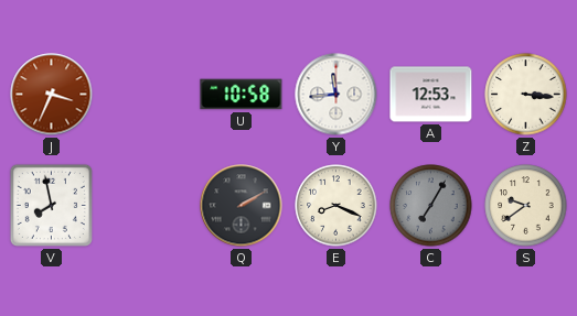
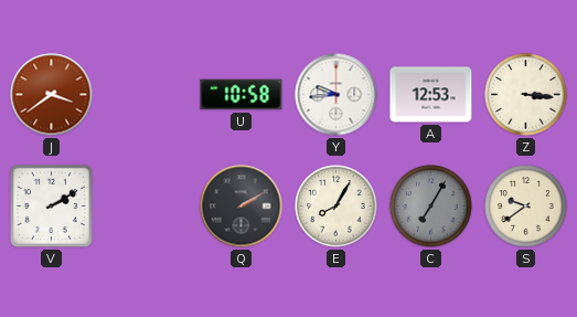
J: 3:34 -> 3:39 (52, 95)
Y: 11:44 -> 9:44 (336, 95)
V: 7:58 -> 2:10 (51, 205)
E: 8:19 -> 8:05 (336, 207)
